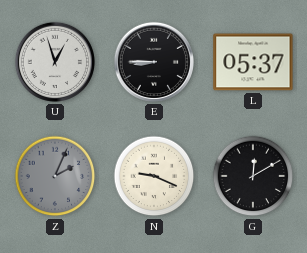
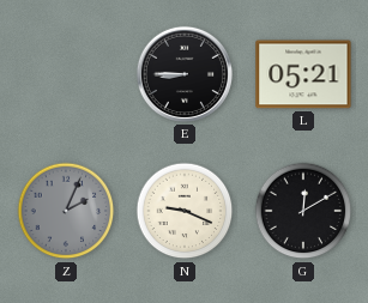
U: 12:57 -> none (55, 62)
L: 05:37 -> 05:21 (303, 74)
